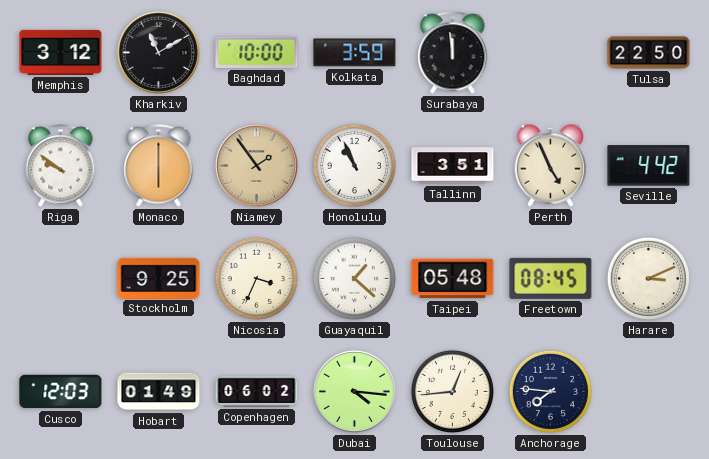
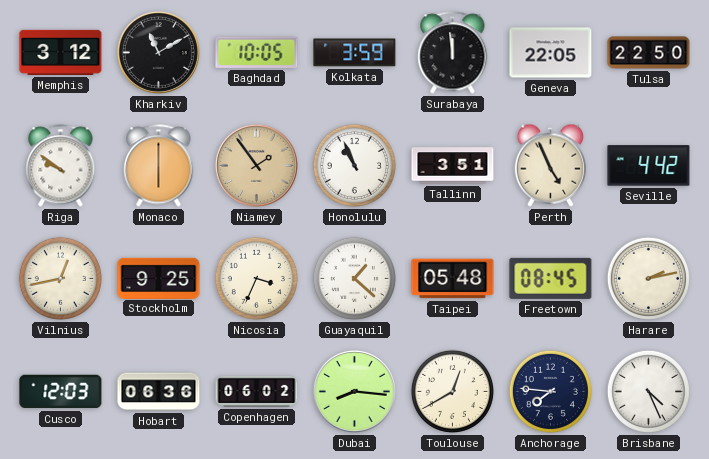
Baghdad: 10:00 -> 10:05 (257, 52)
Geneva: none -> 22:05 (551, 53)
Vilnius: none -> 12:43 (60, 278)
Harare: 3:11 -> 2:13 (648, 278)
Hobart: 01:49 -> 06:36 (159, 392)
Dubai: 4:16 -> 8:16 (354, 391)
Toulouse: 12:44 -> 12:40 (452, 391)
Brisbane: none -> 4:26 (648, 391)
